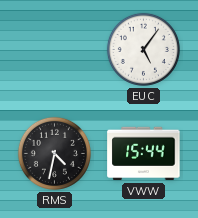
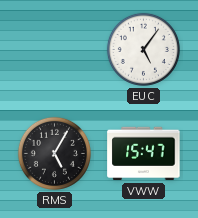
RMS: 4:32 -> 5:05 (54, 153)
VWW: 15:44 -> 15:47 (144, 154)
